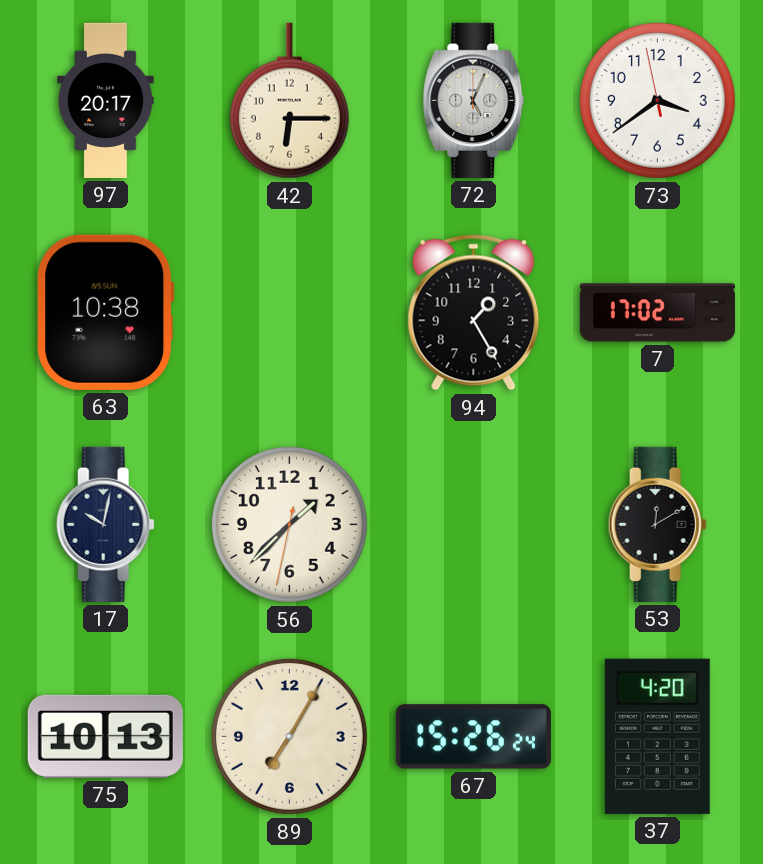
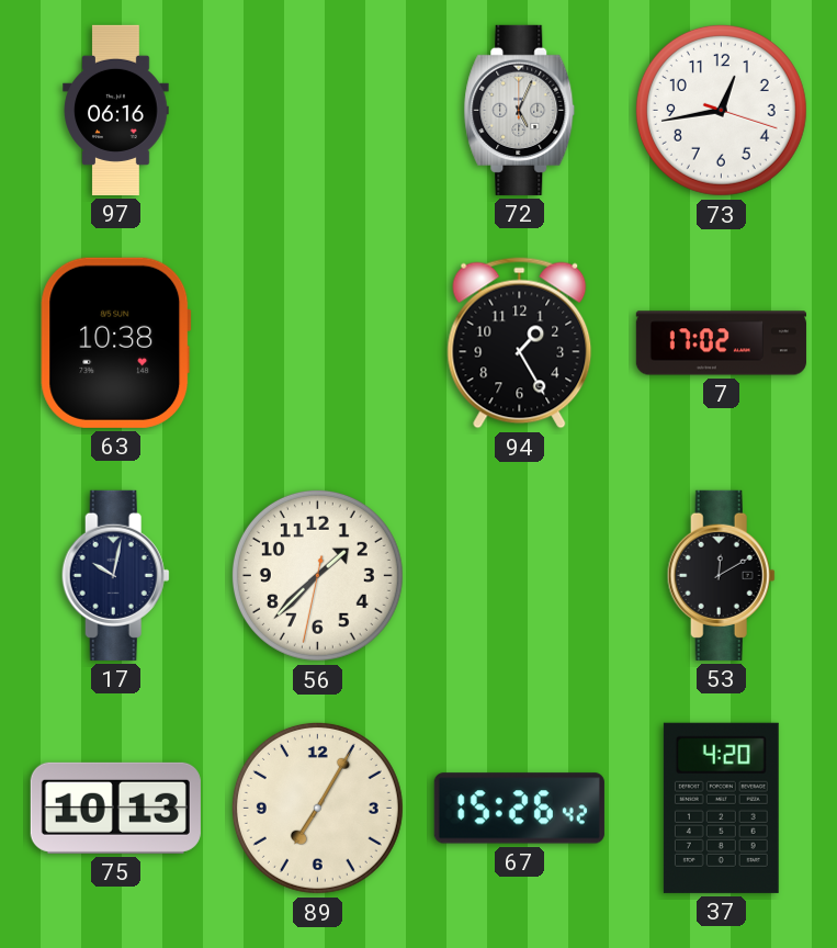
97: 20:17 -> 06:16 (116, 110)
42: 6:15 -> none (289, 101)
73: 3:38 -> 12:43 (721, 110)
67: 15:26:24 -> 15:26:42 (519, 809)
